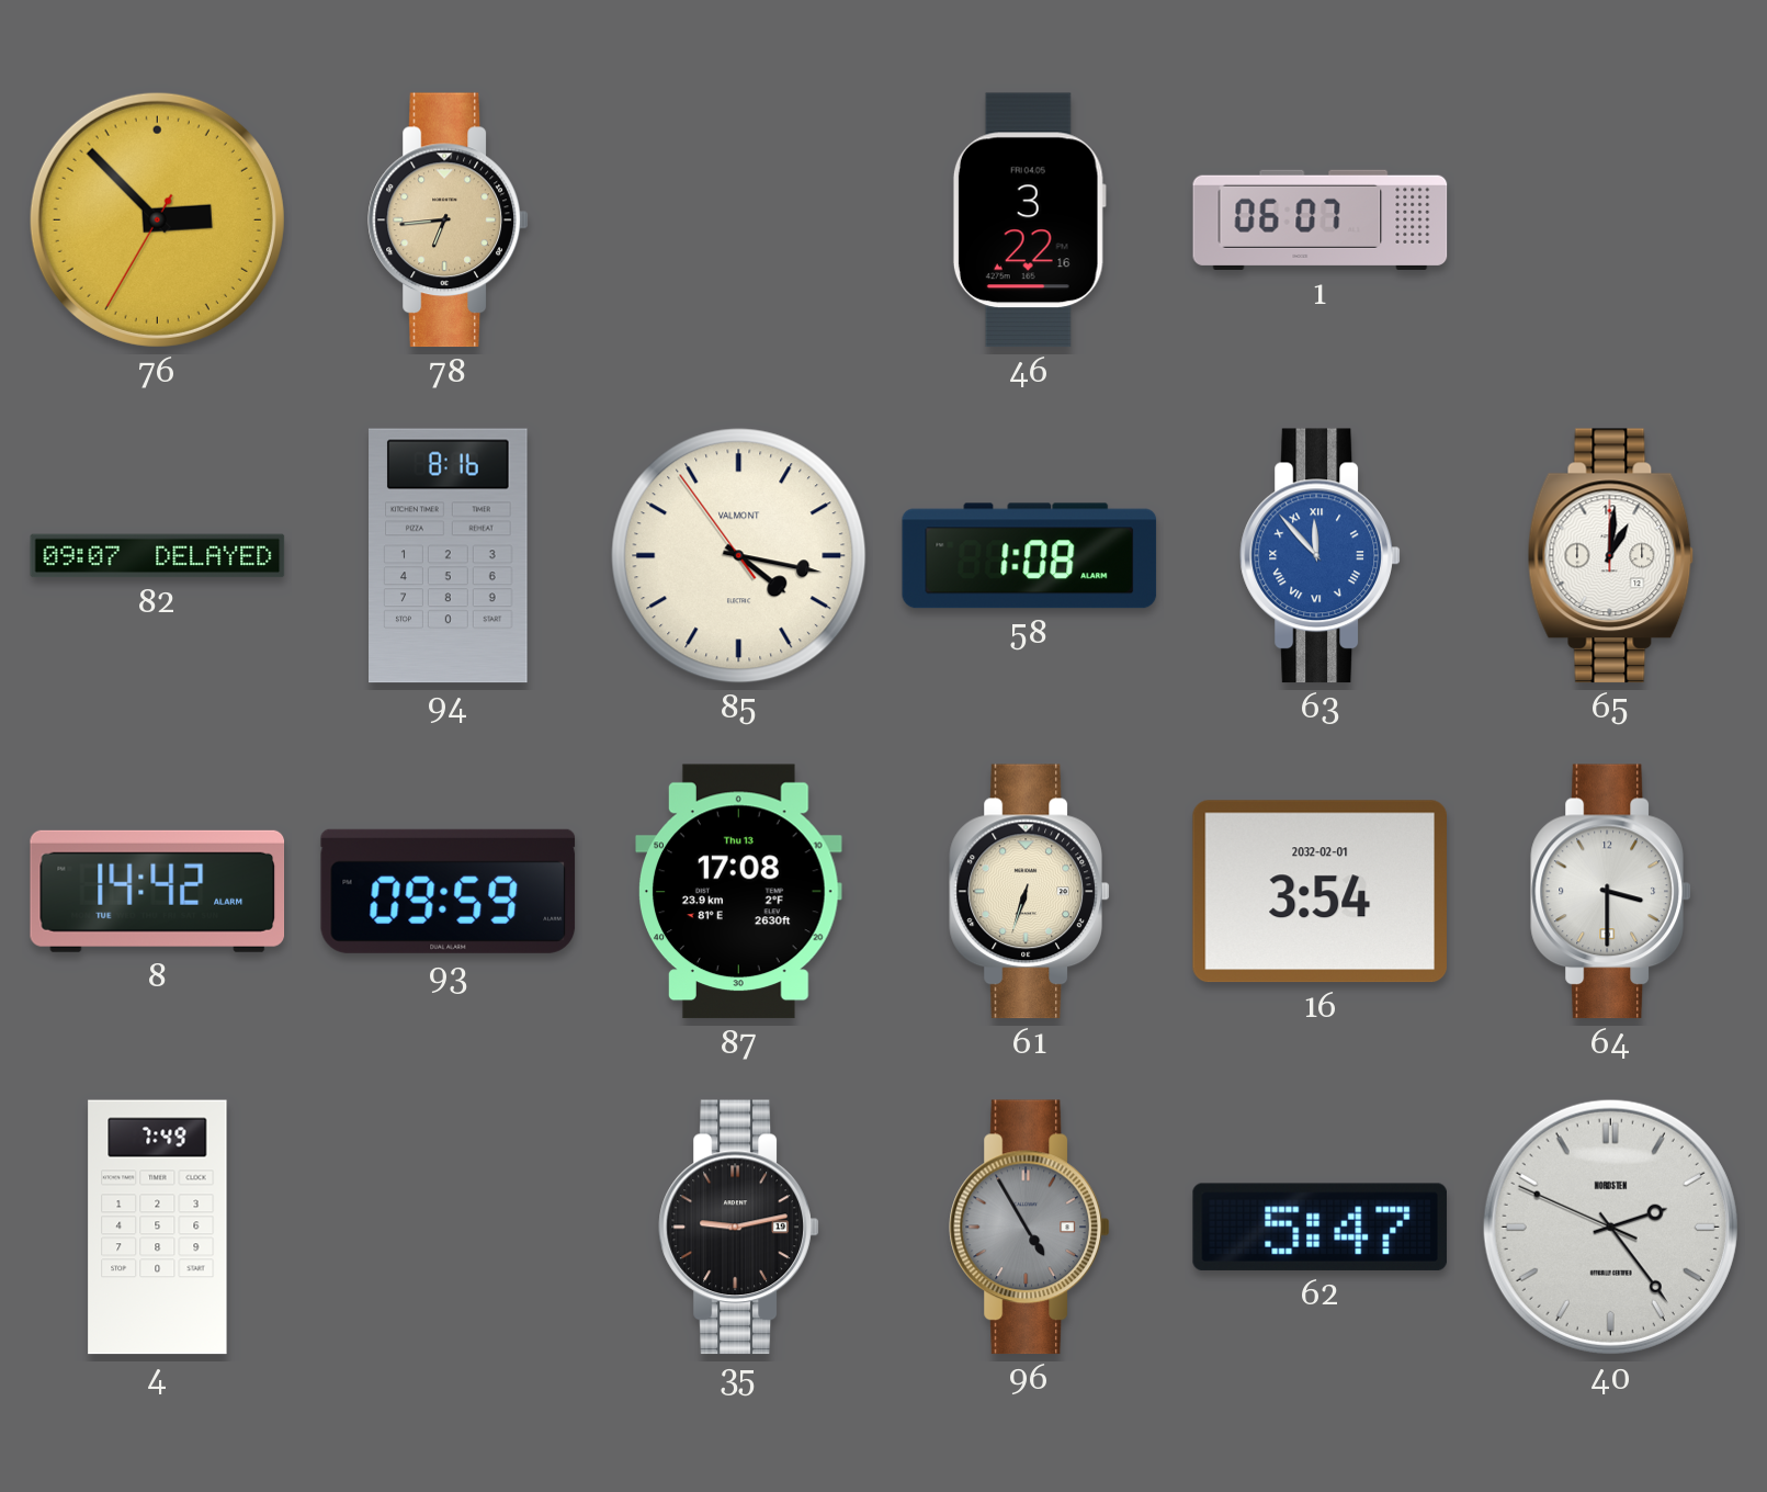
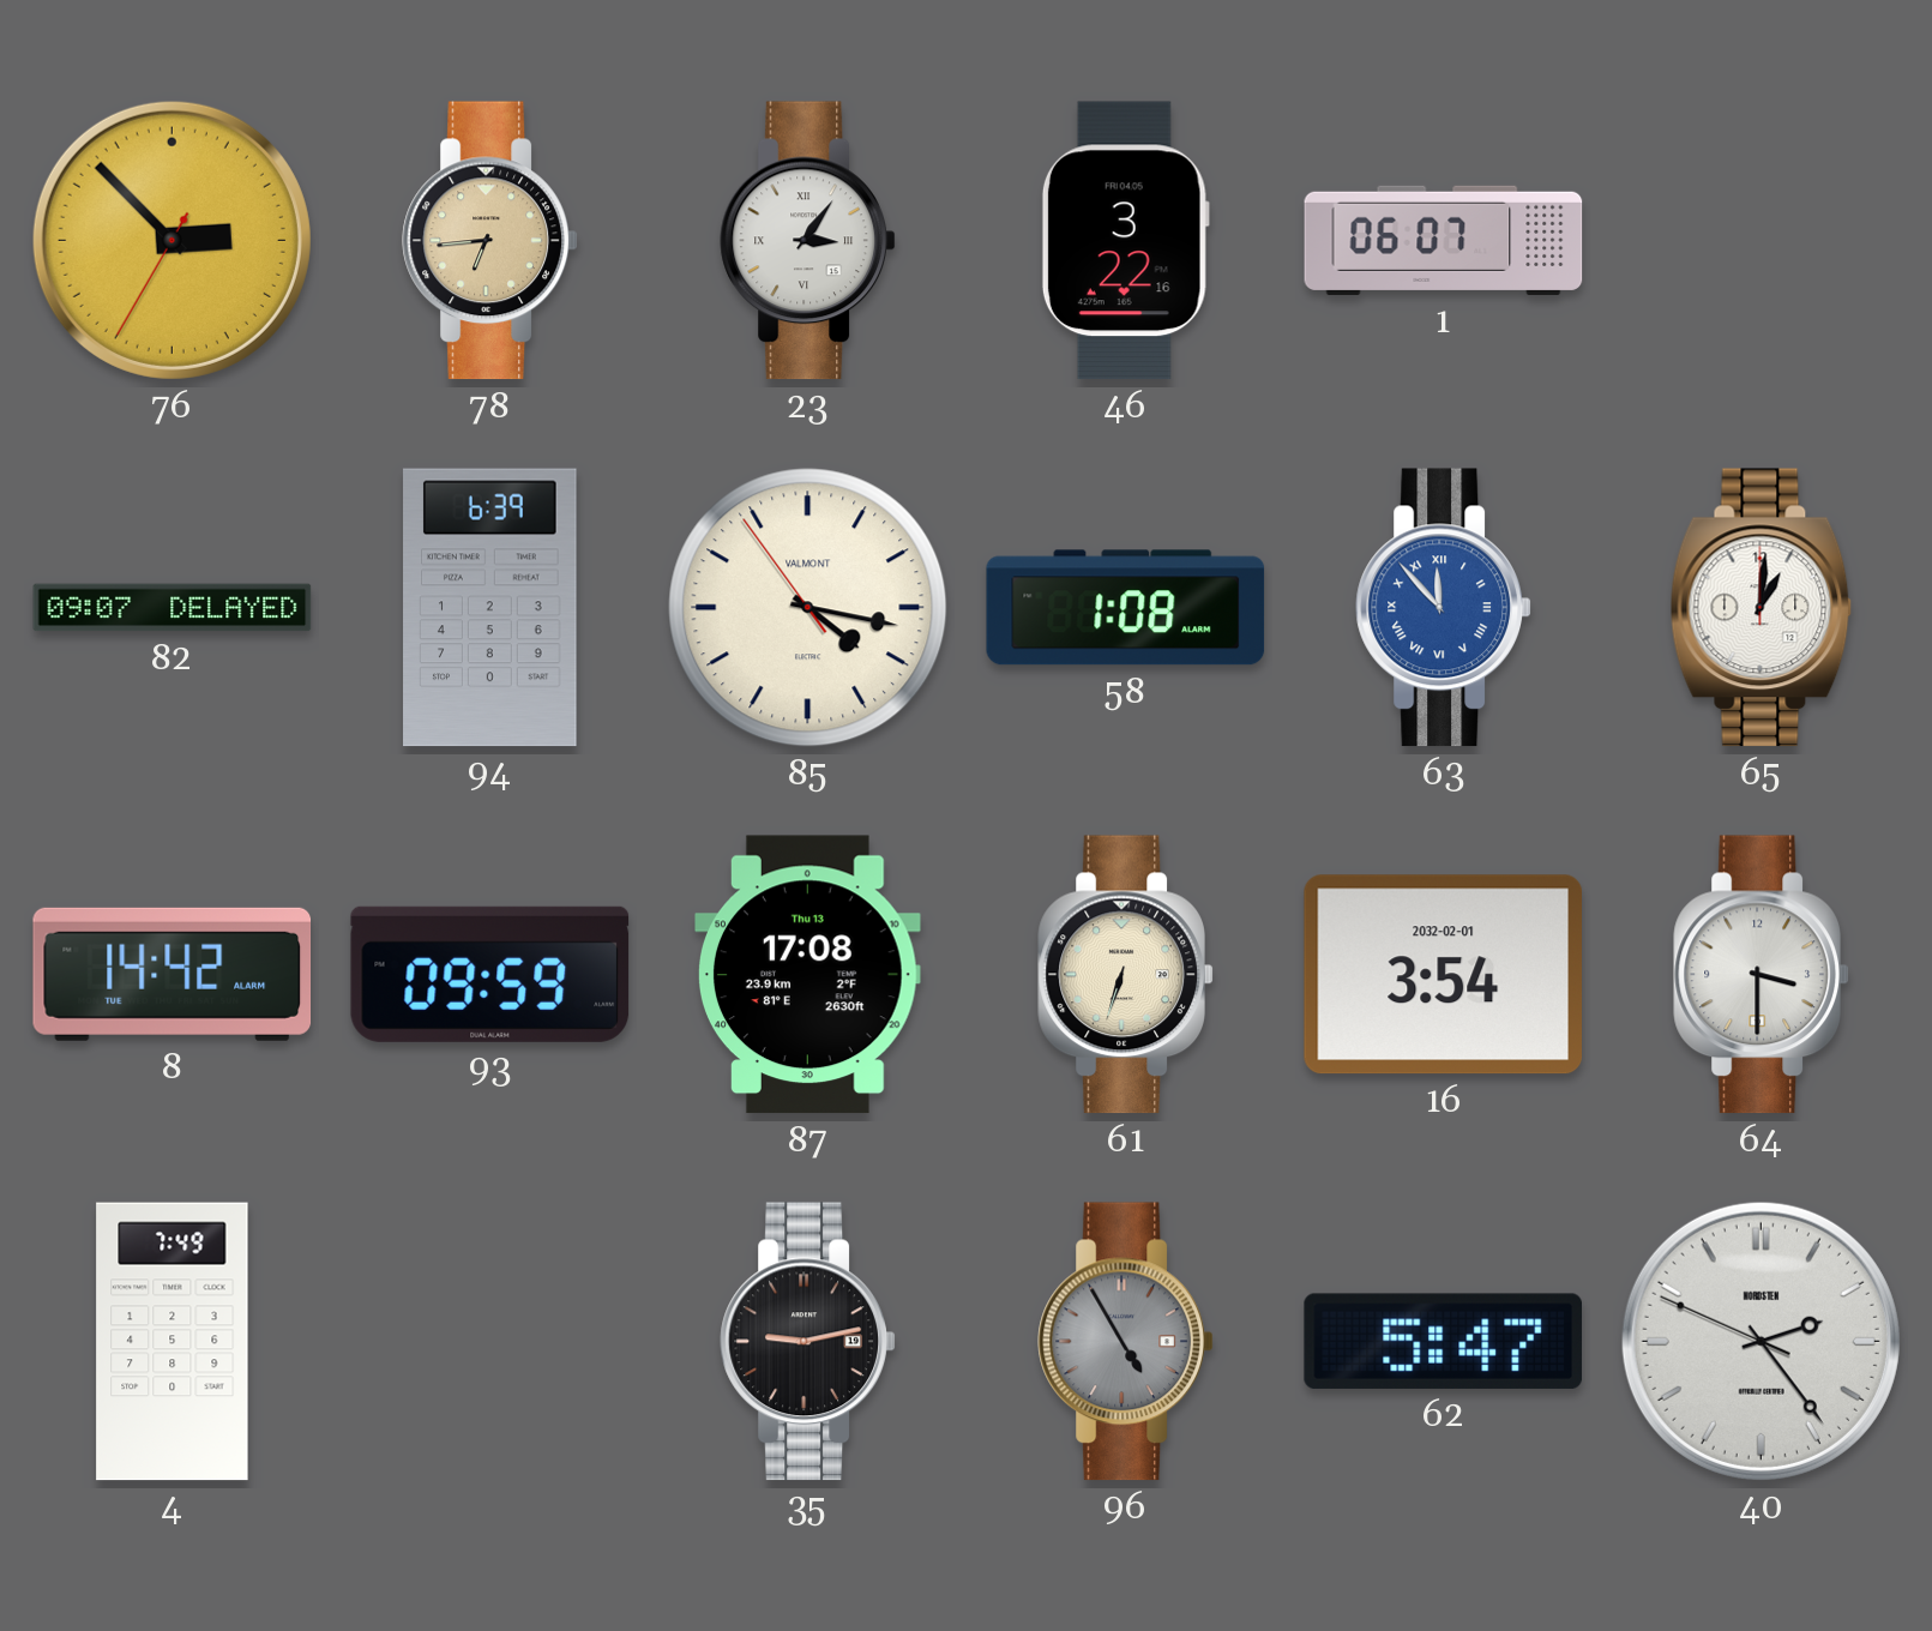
23: none -> 3:06 (808, 241)
94: 8:16 -> 6:39 (490, 608)
